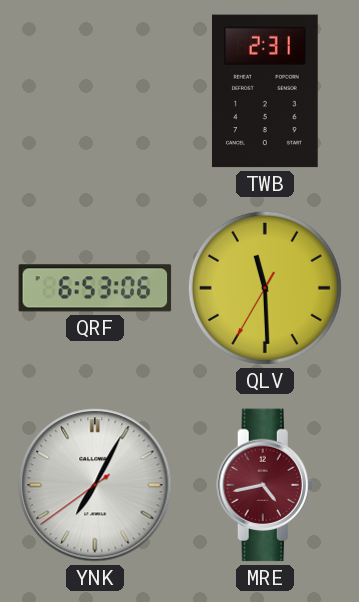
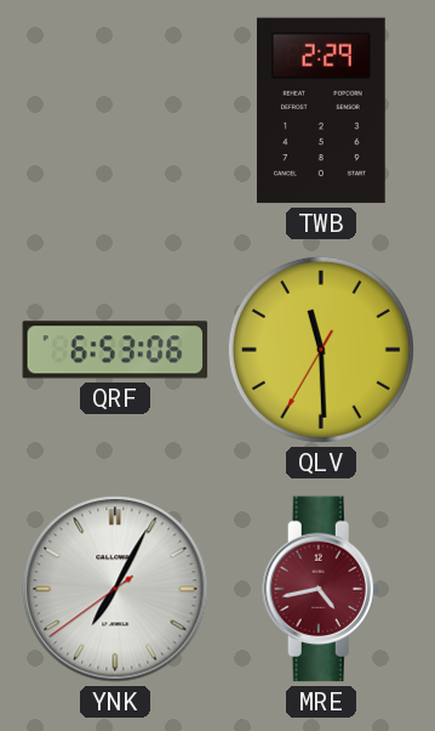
TWB: 2:31 -> 2:29 (321, 110)
